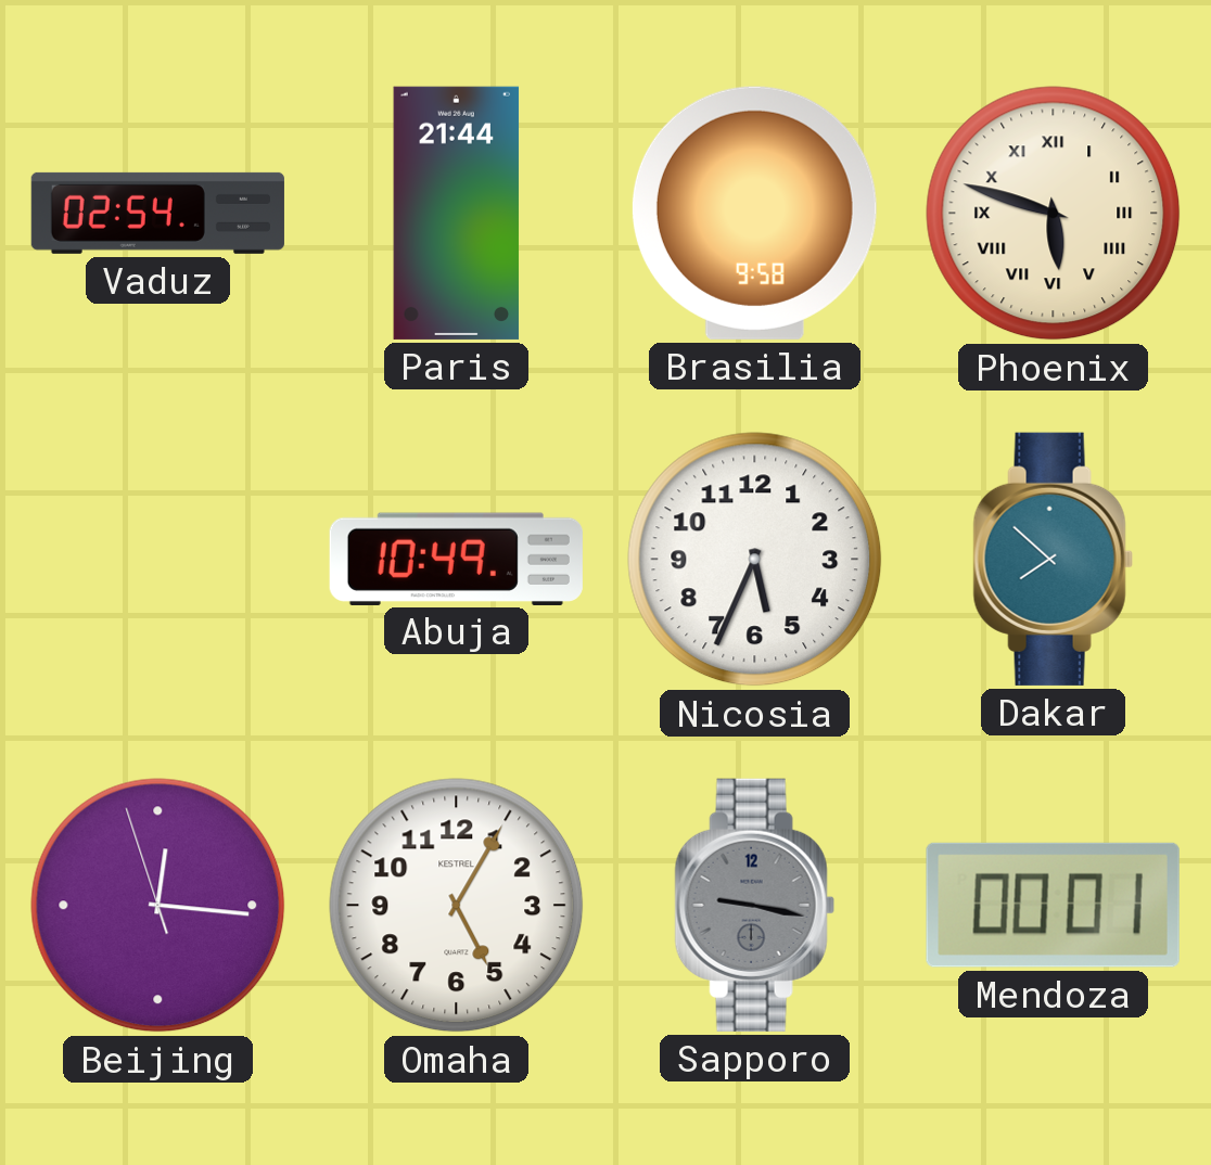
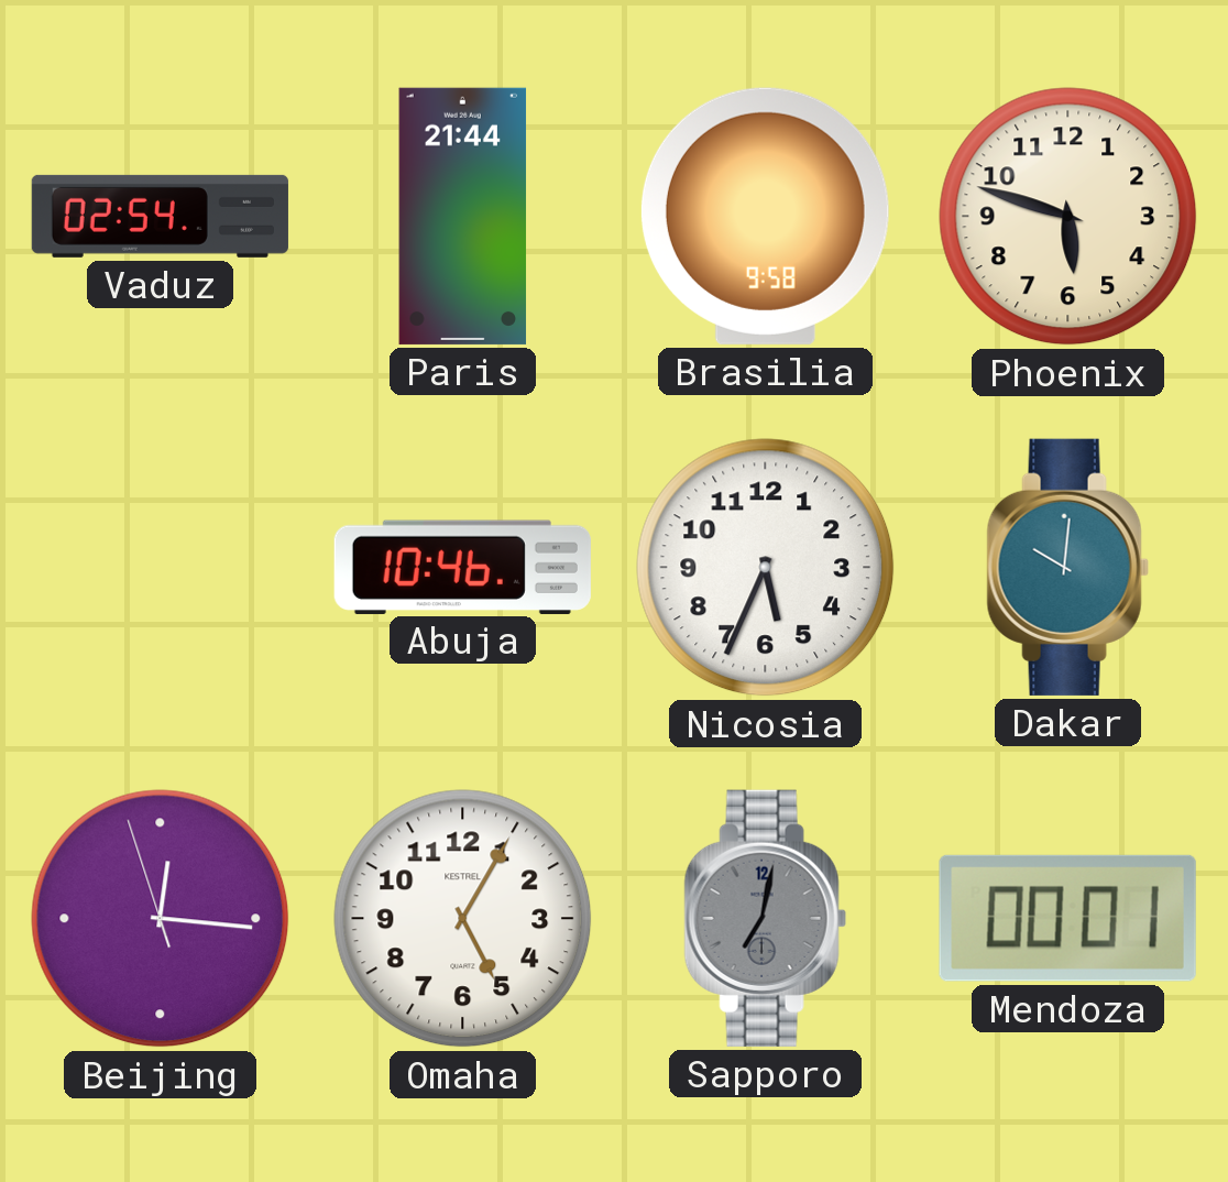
Phoenix numerals: Roman -> Arabic (1068, 217)
Abuja: 10:49 -> 10:46 (462, 567)
Dakar: 7:52 -> 10:01 (1067, 567)
Sapporo: 9:17 -> 7:02 (765, 918)
